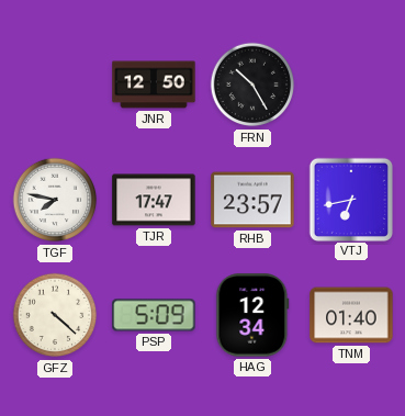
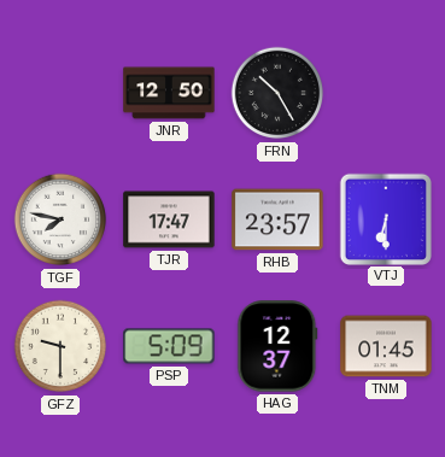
VTJ: 6:43 -> 6:30 (385, 218)
GFZ: 4:22 -> 9:30 (60, 346)
HAG: 12:34 -> 12:37 (277, 346)
TNM: 01:40 -> 01:45 (386, 346)
